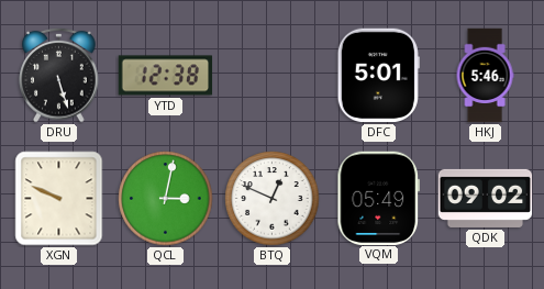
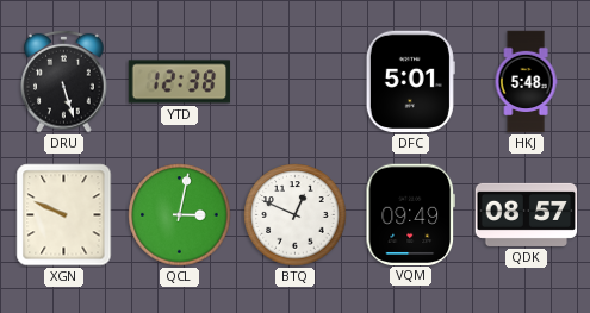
HKJ: 5:46 -> 5:48 (526, 82)
VQM: 05:49 -> 09:49 (410, 214)
QDK: 09:02 -> 08:57 (527, 214)
